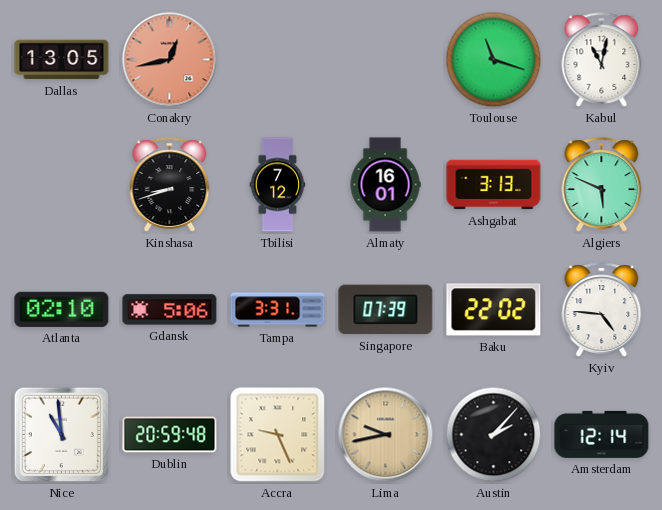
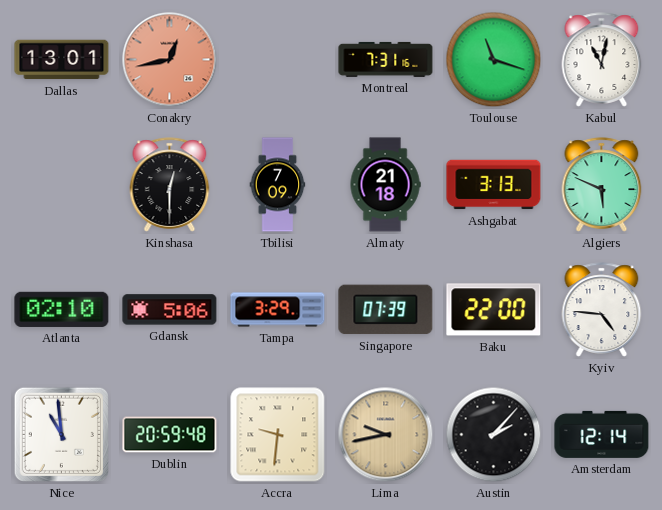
Dallas: 13:05 -> 13:01 (62, 60)
Montreal: none -> 7:31 (386, 59)
Kinshasa: 8:42 -> 12:30 (170, 185)
Tbilisi: 7:12 -> 7:09 (278, 185)
Almaty: 16:01 -> 21:18 (385, 185)
Tampa: 3:31 -> 3:29 (278, 310)
Baku: 22:02 -> 22:00 (494, 310)
Accra: 9:26 -> 9:31 (278, 435)
